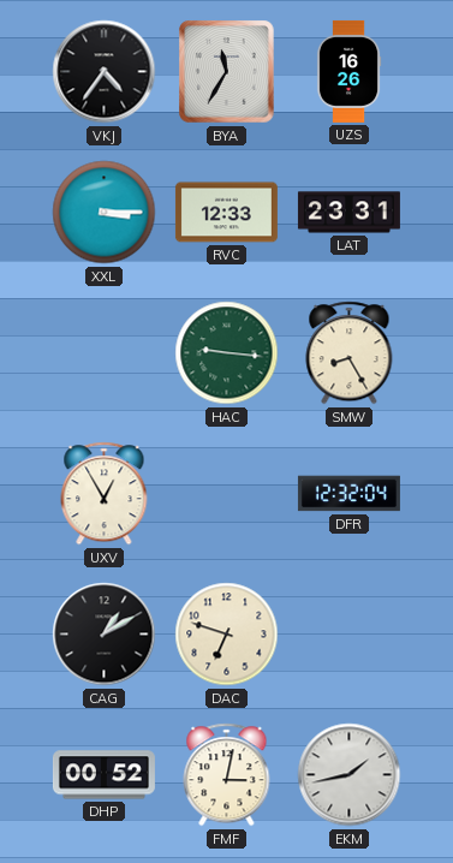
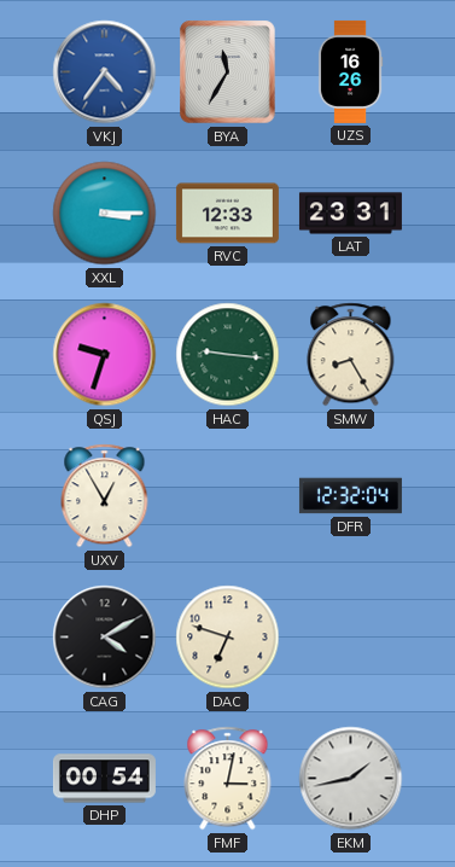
VKJ dial: black -> blue (105, 72)
QSJ: none -> 9:33 (105, 355)
CAG: 1:10 -> 4:10 (105, 638)
DHP: 00:52 -> 00:54 (104, 779)
